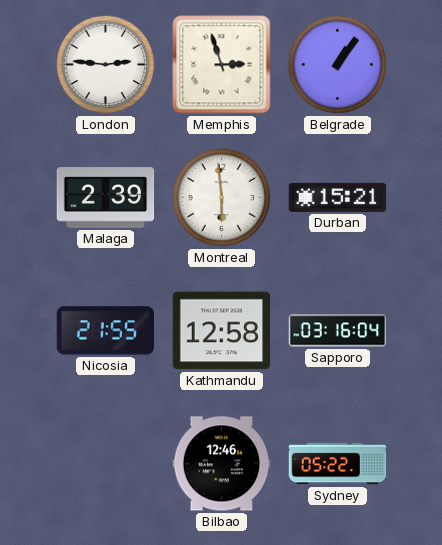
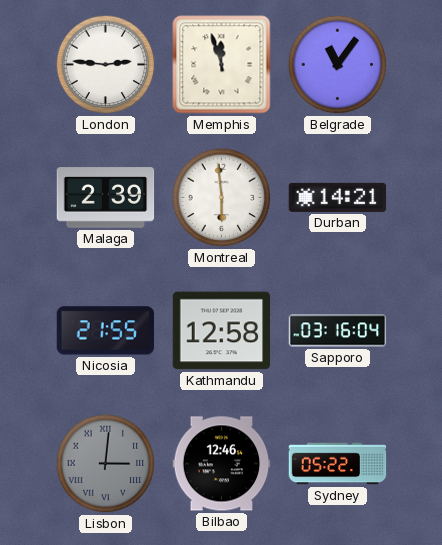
Memphis: 2:57 -> 11:57 (222, 65)
Belgrade: 1:06 -> 11:06 (338, 65)
Durban: 15:21 -> 14:21 (338, 197)
Lisbon: none -> 3:01 (106, 464)
